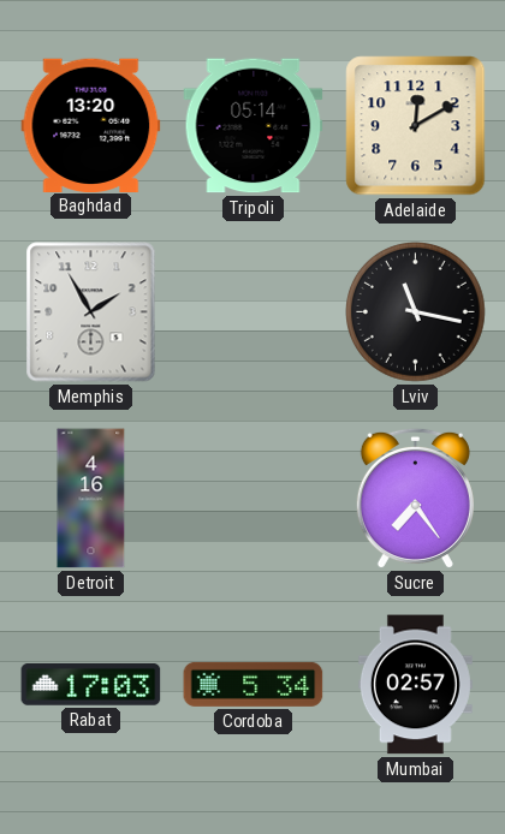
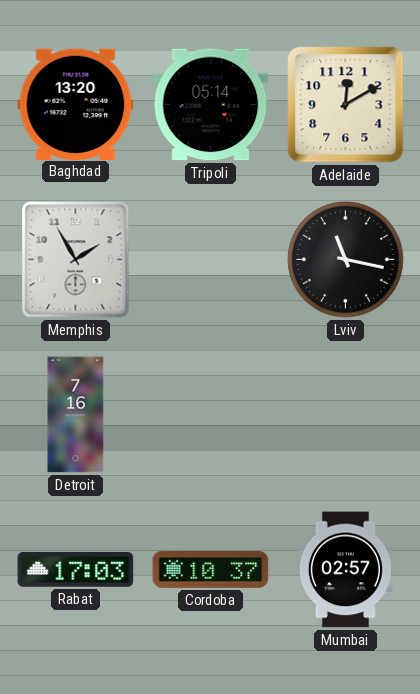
Detroit: 4:16 -> 7:16 (76, 415)
Sucre: 7:24 -> none (415, 499)
Cordoba: 5:34 -> 10:37 (211, 569)
